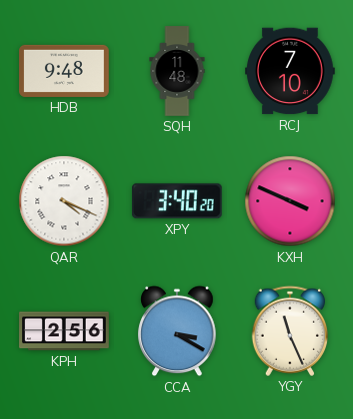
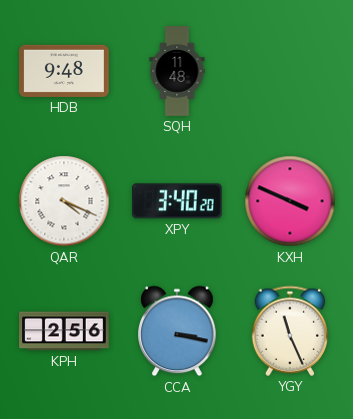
RCJ: 7:10 -> none (291, 71)
CCA: 3:20 -> 3:17 (177, 331)
